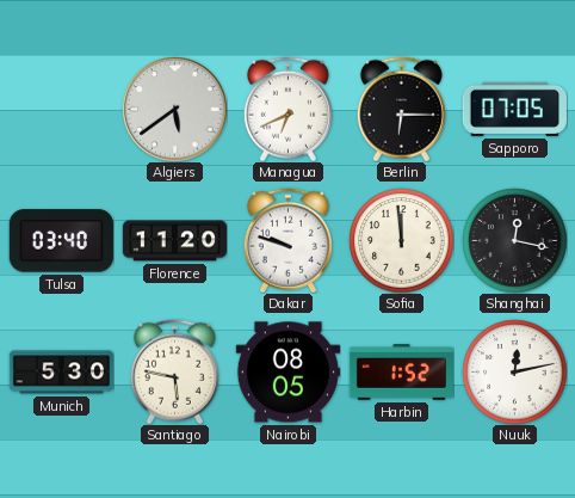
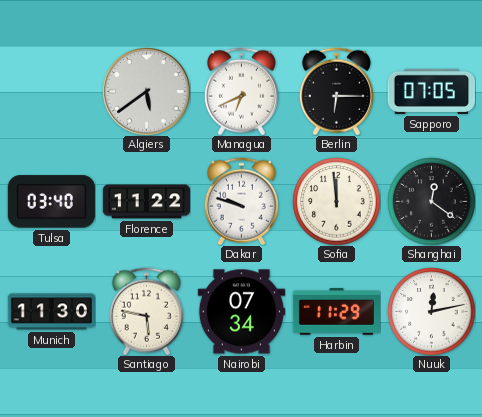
Florence: 11:20 -> 11:22 (146, 202)
Shanghai: 12:17 -> 12:21 (431, 201)
Munich: 5:30 -> 11:30 (51, 312)
Nairobi: 08:05 -> 07:34 (241, 312)
Harbin: 1:52 -> 11:29 (336, 312)
